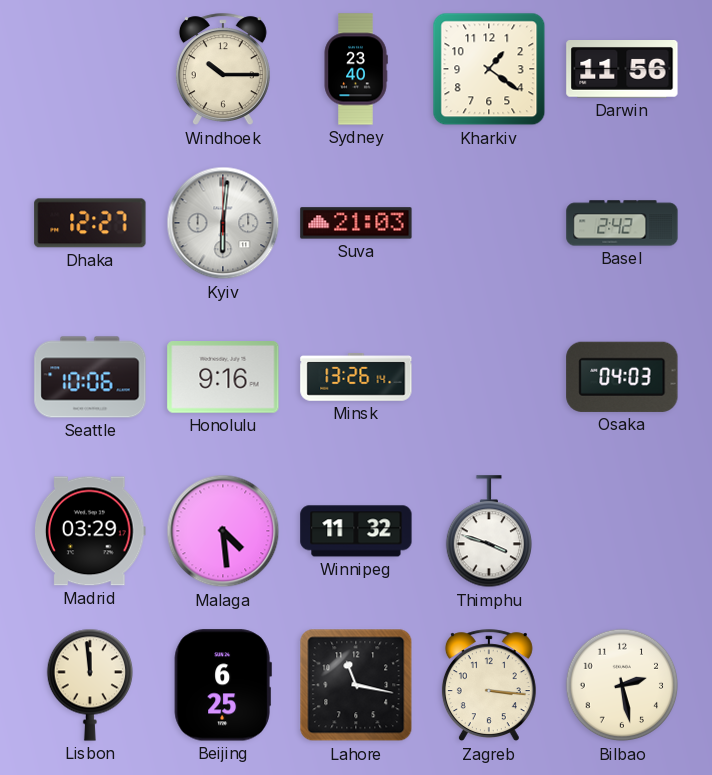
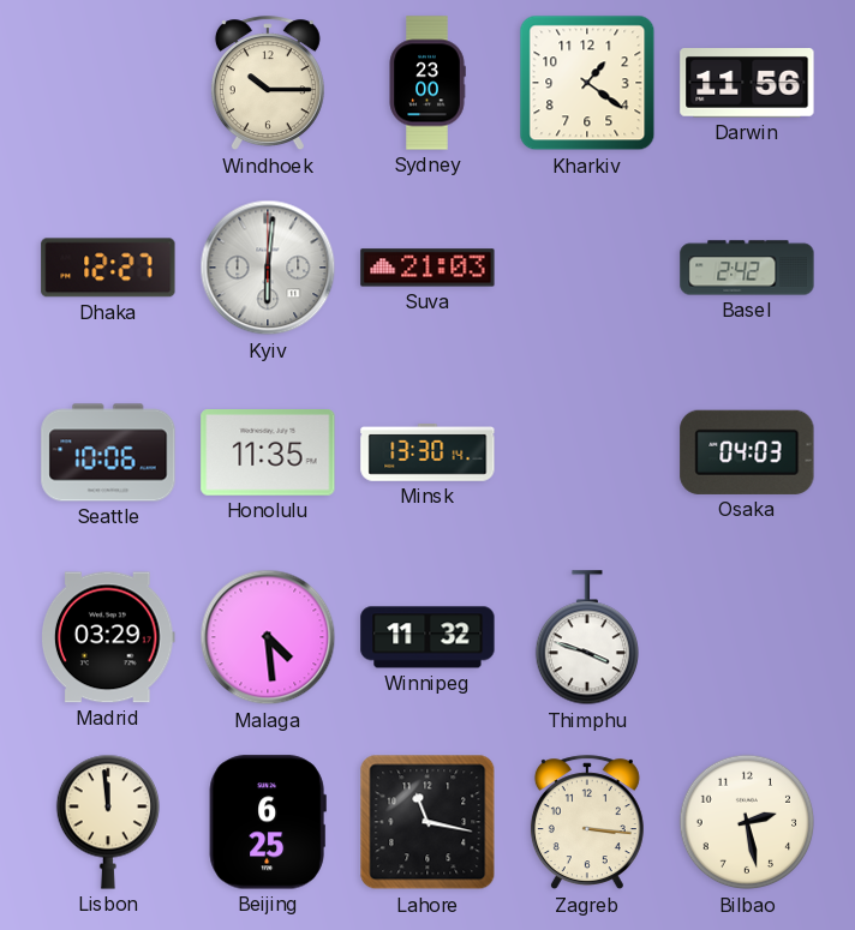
Sydney: 23:40 -> 23:00 (427, 83)
Honolulu: 9:16 -> 11:35 (268, 454)
Minsk: 13:26 -> 13:30 (427, 454)
